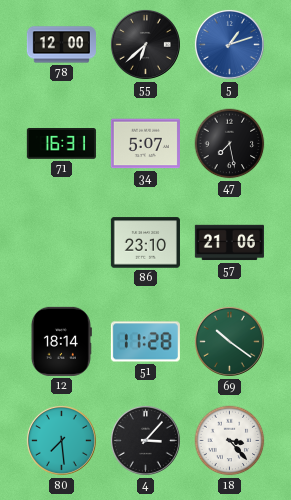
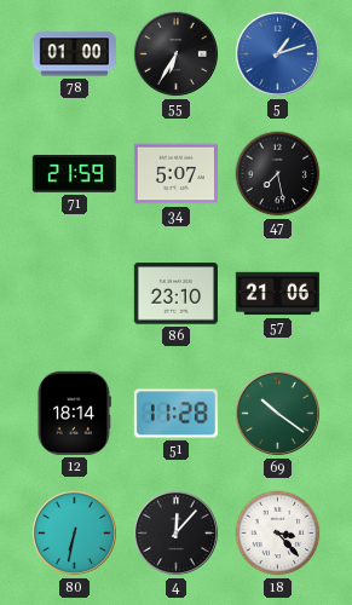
78: 12:00 -> 01:00 (74, 54)
55: 6:38 -> 6:35 (175, 53)
71: 16:31 -> 21:59 (74, 174)
80: 7:29 -> 6:32 (74, 532)
4: 3:07 -> 12:07 (175, 532)
